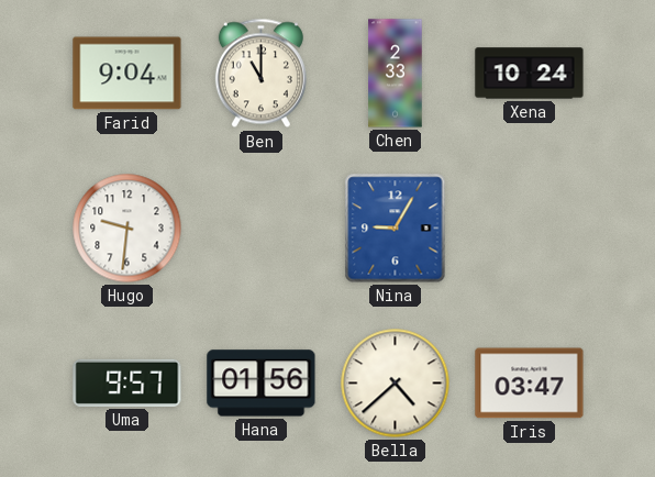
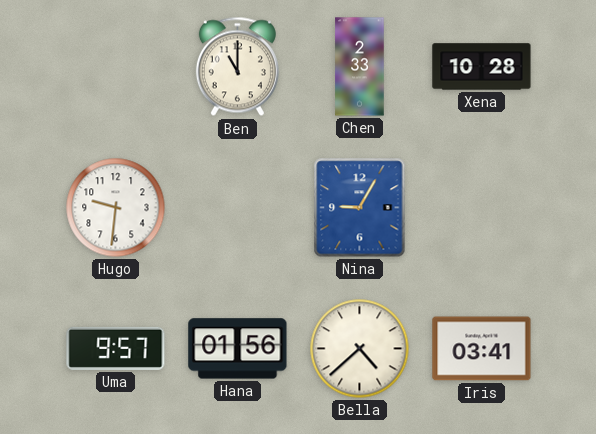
Farid: 9:04 -> none (127, 74)
Xena: 10:24 -> 10:28 (482, 67)
Iris: 03:47 -> 03:41 (482, 349)
